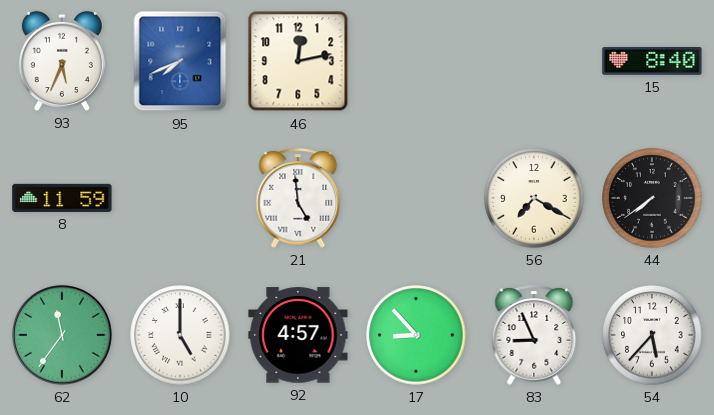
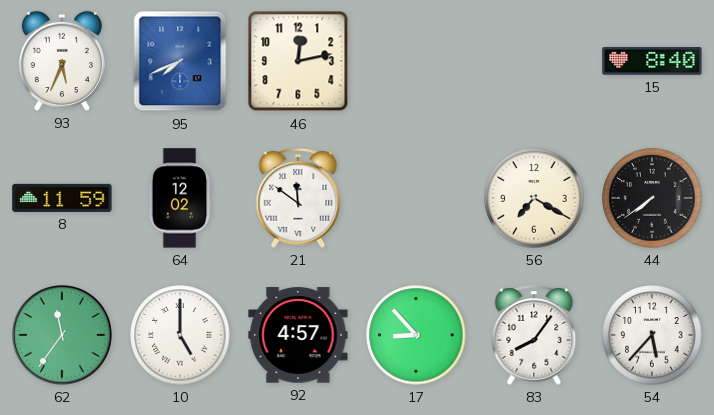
64: none -> 12:02 (180, 198)
21: 4:59 -> 11:51 (298, 198)
83: 8:56 -> 8:06 (534, 335)
